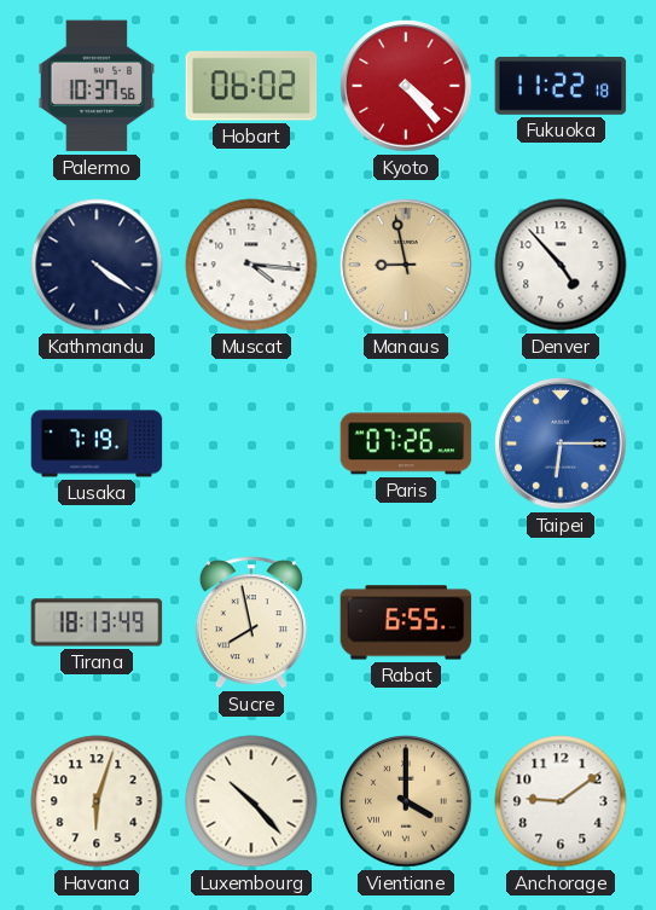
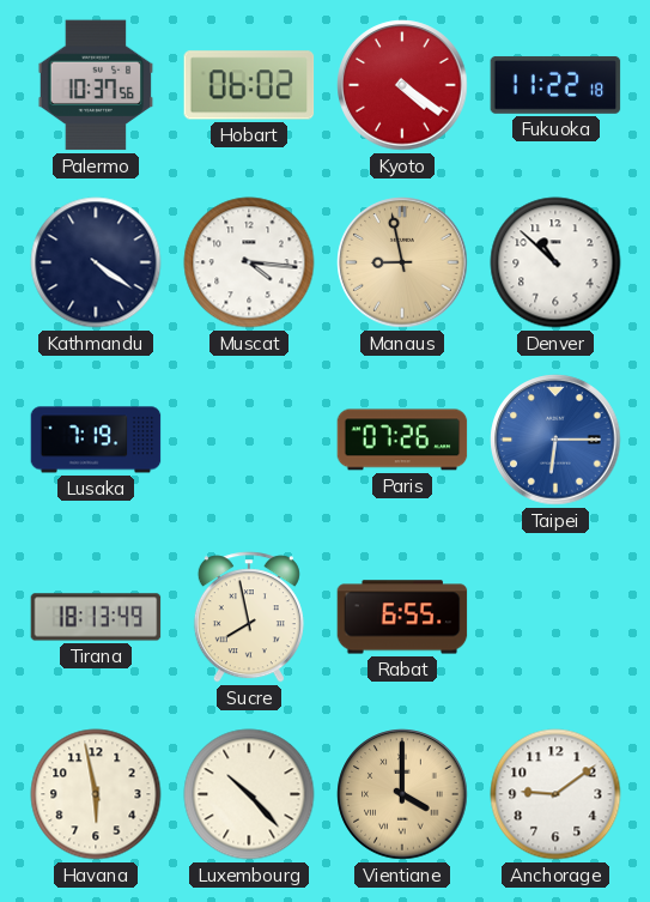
Kyoto: 4:23 -> 4:21 (402, 85)
Denver: 4:53 -> 10:52 (555, 262)
Havana: 6:03 -> 5:58 (96, 794)
